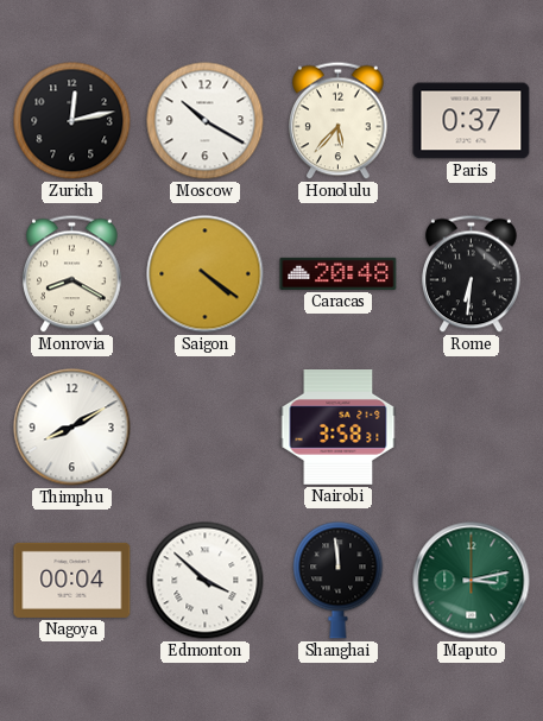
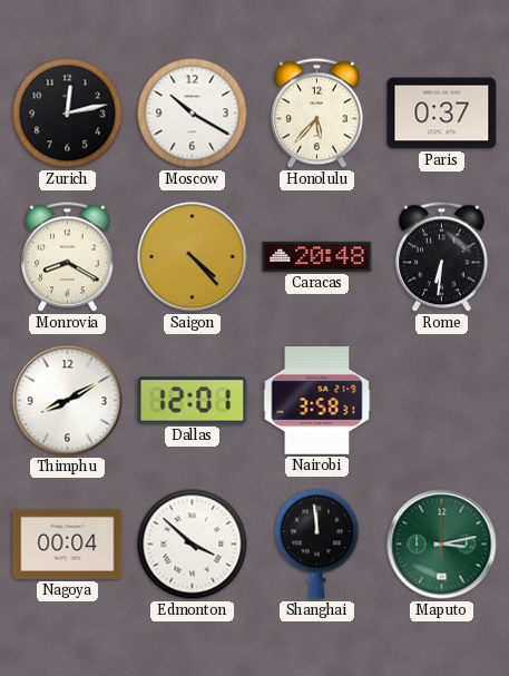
Saigon: 4:21 -> 4:23 (193, 257)
Dallas: none -> 12:01 (193, 401)
